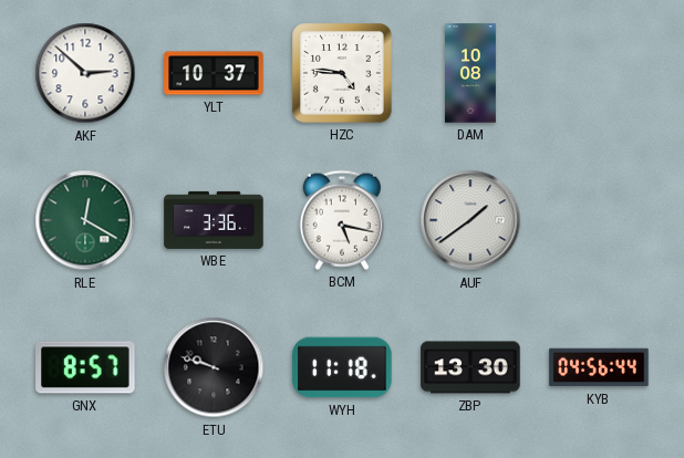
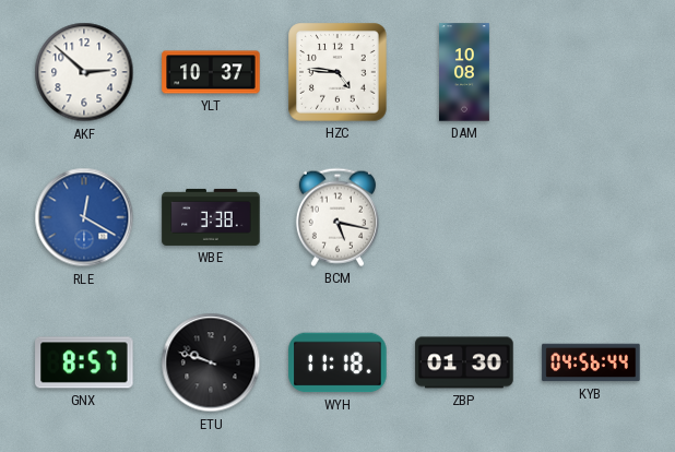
RLE dial: green -> blue (84, 217)
WBE: 3:36 -> 3:38 (211, 217)
AUF: 1:39 -> none (470, 220)
ZBP: 13:30 -> 01:30 (464, 362)
